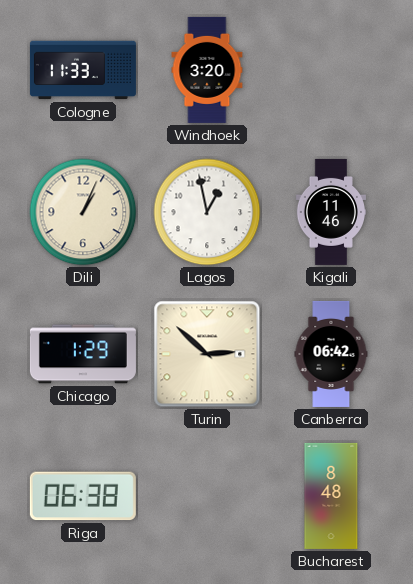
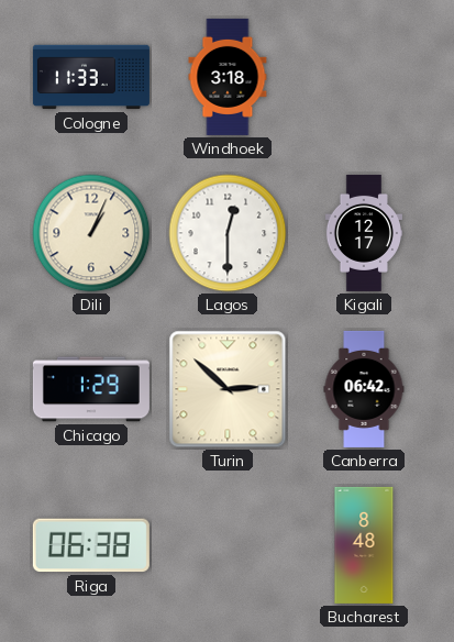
Windhoek: 3:20 -> 3:18 (228, 77)
Lagos: 12:58 -> 12:30 (228, 233)
Kigali: 11:46 -> 12:17 (363, 233)
